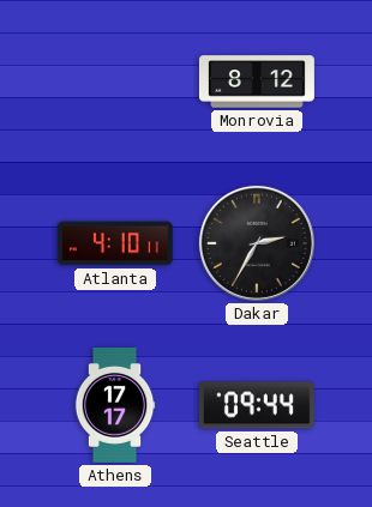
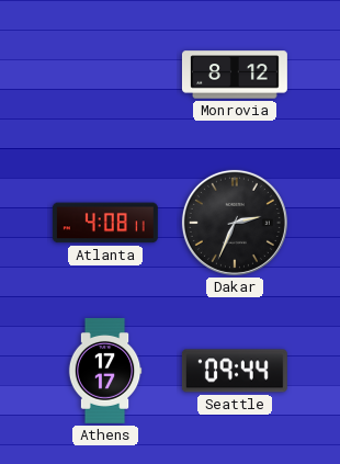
Atlanta: 4:10 -> 4:08 (105, 223)
Dakar: 2:35 -> 2:34 (235, 223)
